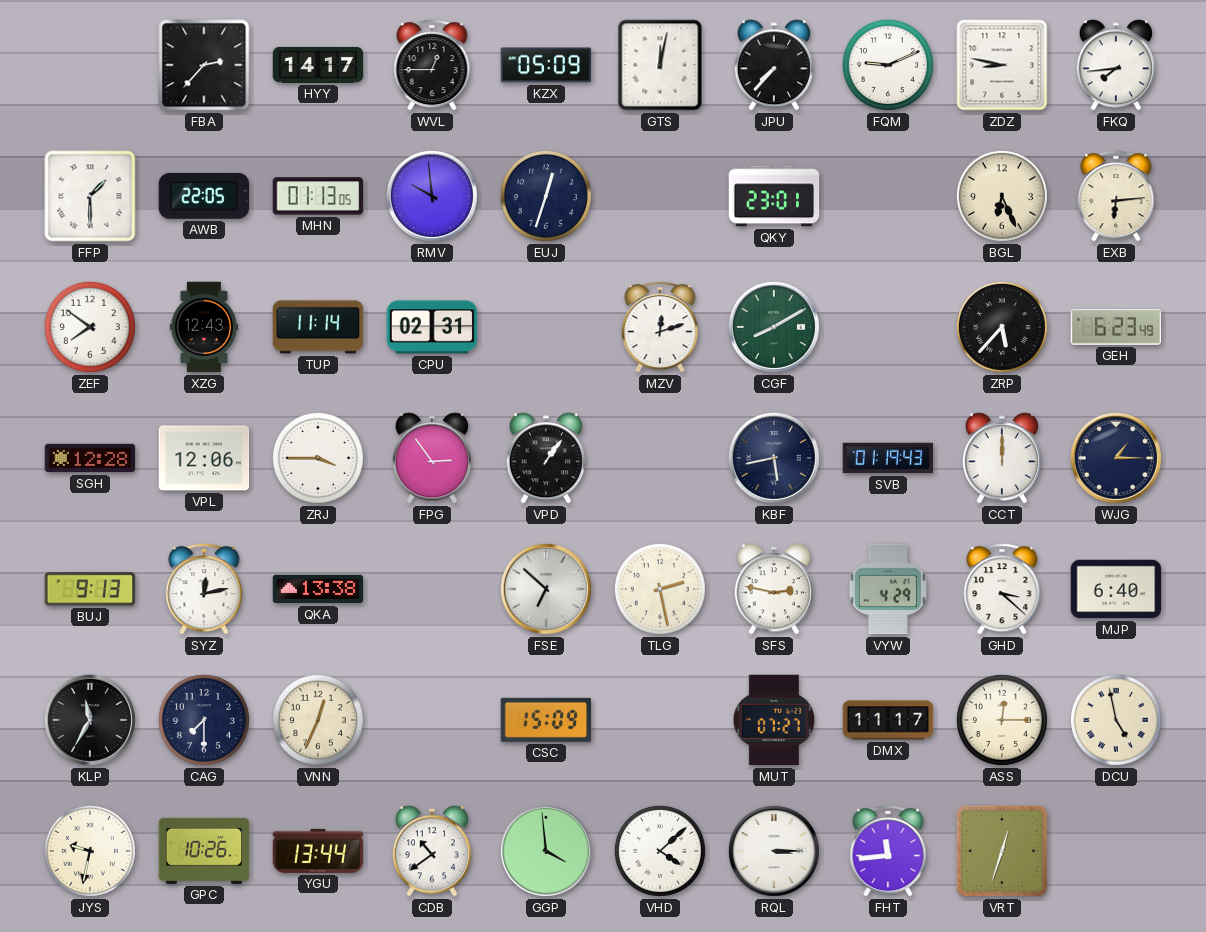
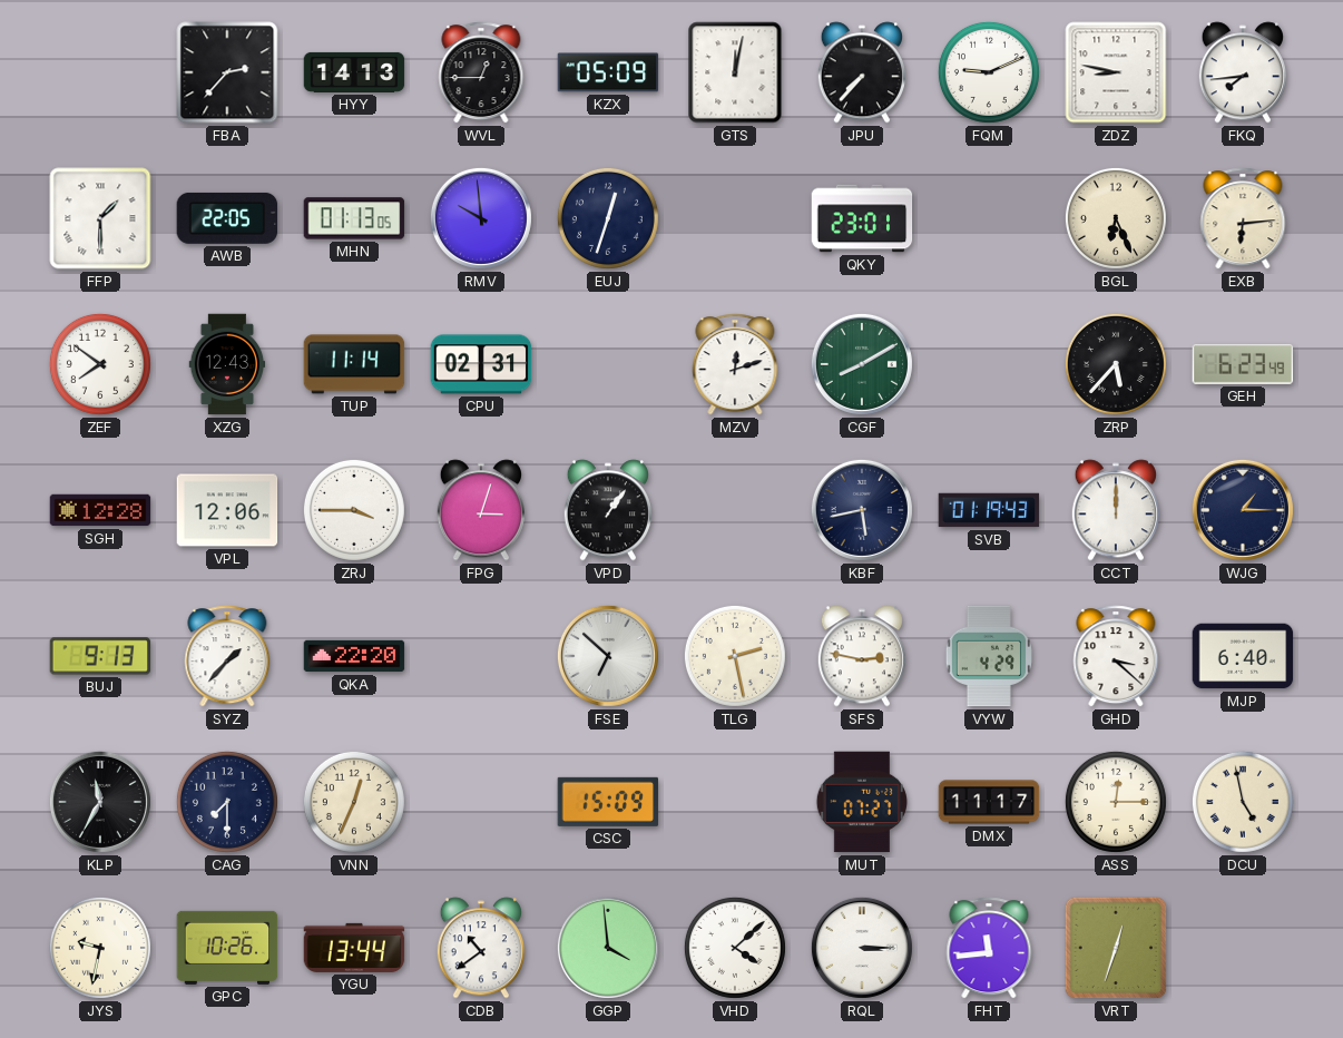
HYY: 14:17 -> 14:13 (354, 72)
FPG: 2:54 -> 3:03 (481, 510)
SYZ: 12:13 -> 1:37 (227, 656)
QKA: 13:38 -> 22:20 (354, 656)
